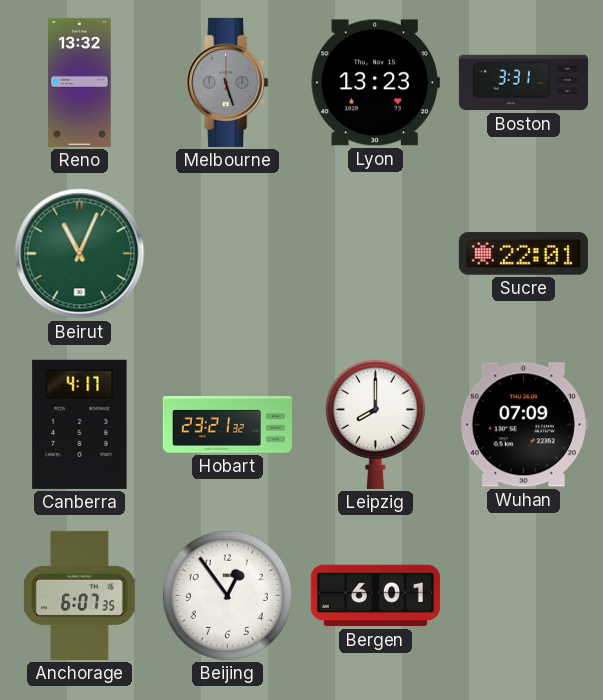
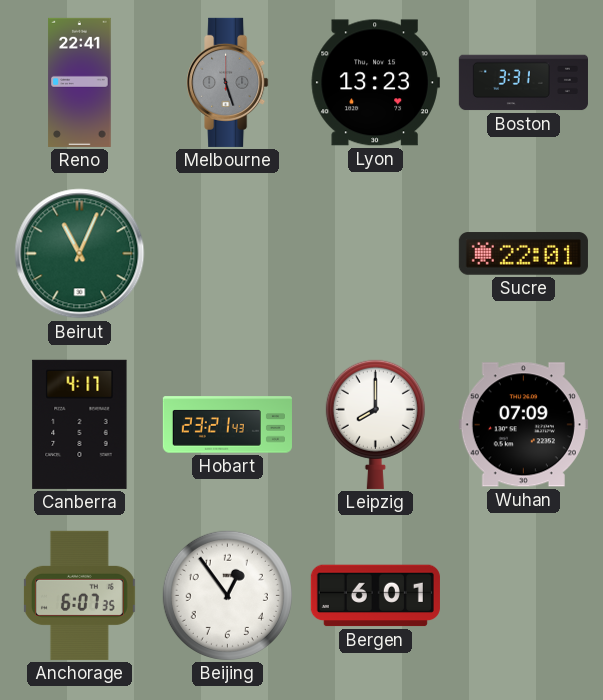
Reno: 13:32 -> 22:41 (80, 82)
Hobart: 23:21:32 -> 23:21:43 (227, 425)
